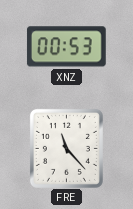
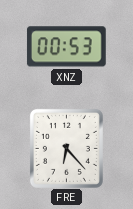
FRE: 11:23 -> 6:23 (66, 148)
